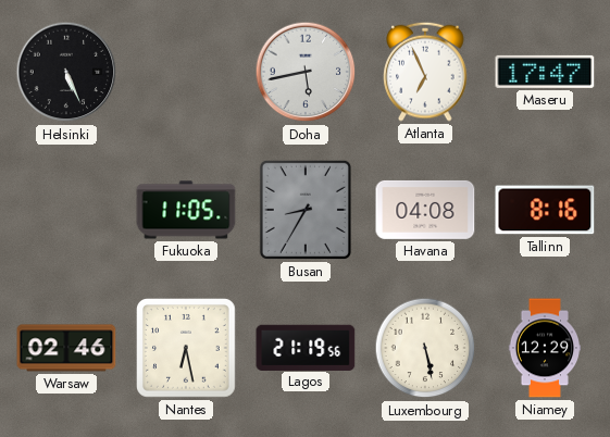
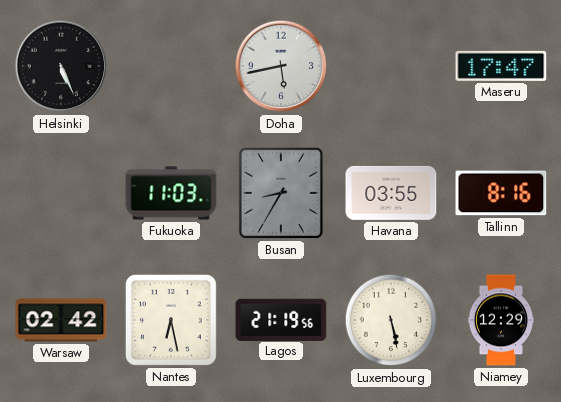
Atlanta: 6:56 -> none (425, 72)
Fukuoka: 11:05 -> 11:03 (171, 193)
Havana: 04:08 -> 03:55 (391, 193)
Warsaw: 02:46 -> 02:42 (61, 320)
